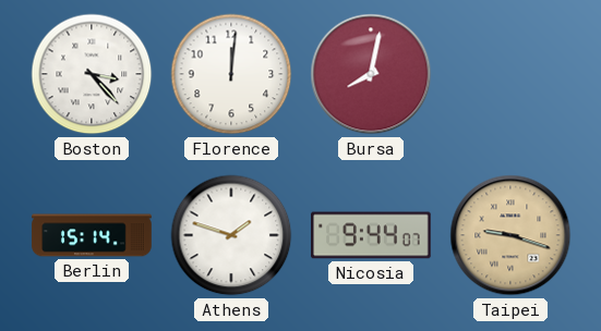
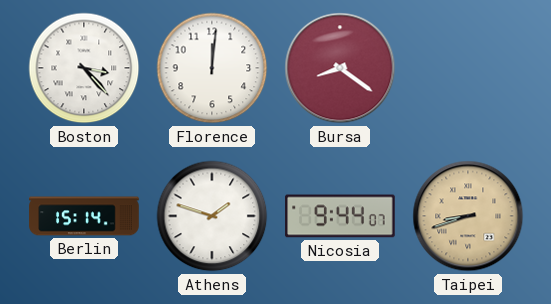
Bursa: 8:02 -> 8:21 (340, 68)
Taipei: 9:18 -> 8:42 (468, 216)
